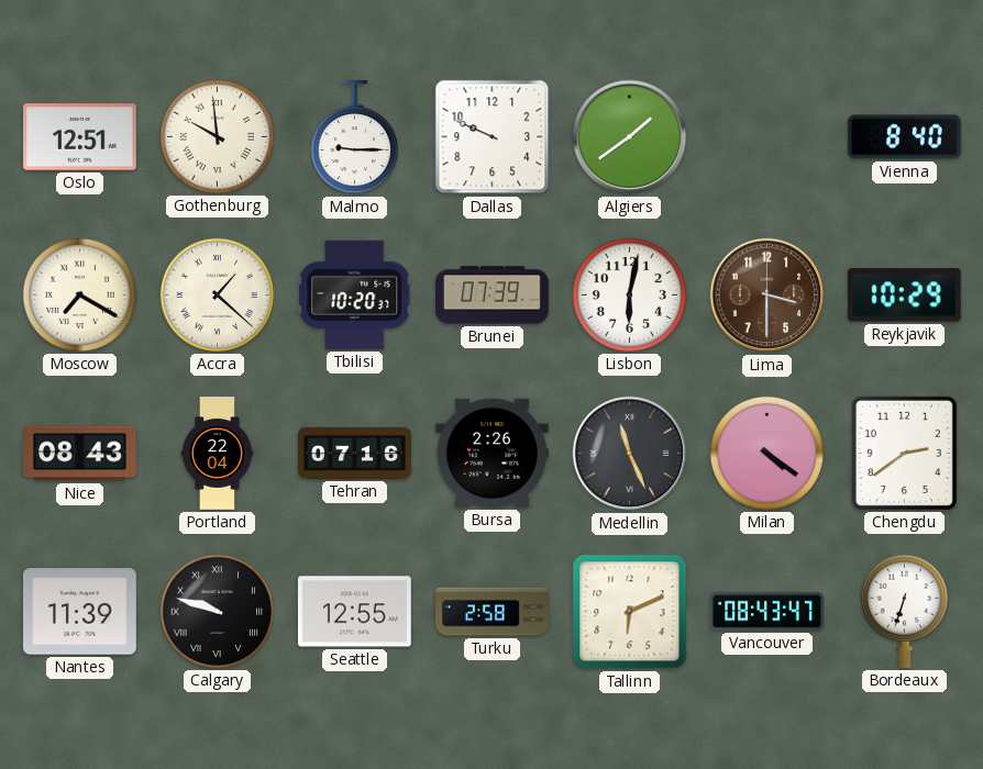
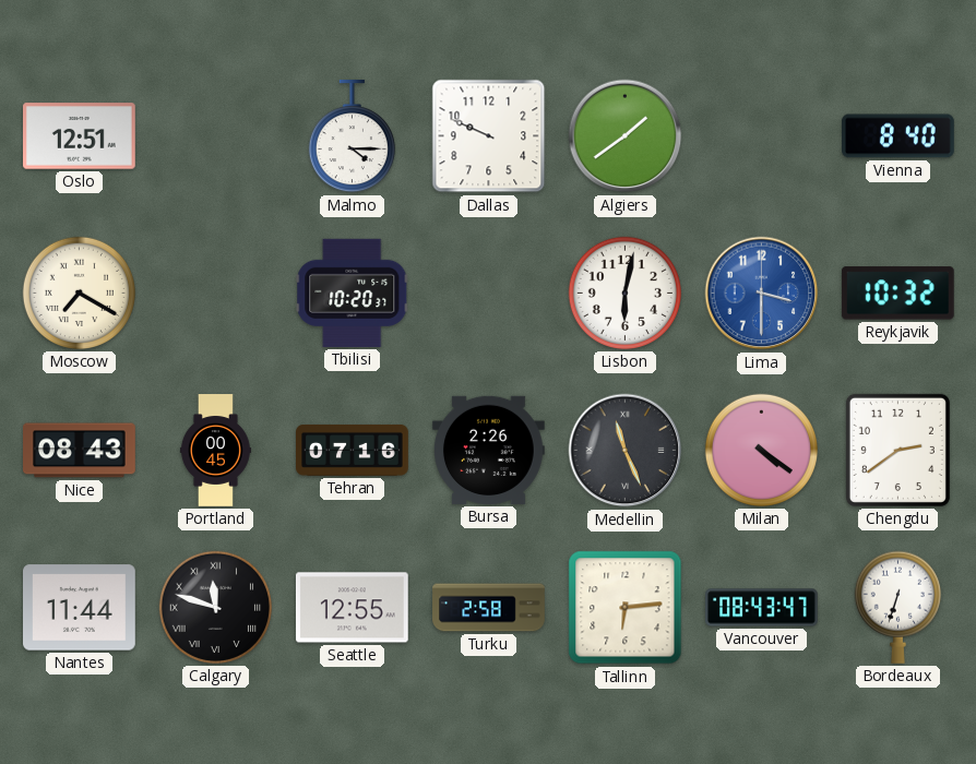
Gothenburg: 9:59 -> none (217, 136)
Malmo: 9:15 -> 4:15 (352, 138)
Accra: 1:22 -> none (217, 294)
Brunei: 07:39 -> none (493, 296)
Lima dial: brown -> blue (762, 294)
Reykjavik: 10:29 -> 10:32 (897, 294)
Portland: 22:04 -> 00:45 (215, 451)
Nantes: 11:39 -> 11:44 (80, 608)
Calgary: 9:48 -> 11:48 (215, 607)
Tallinn: 6:11 -> 6:14 (626, 608)
